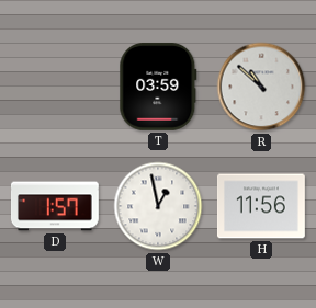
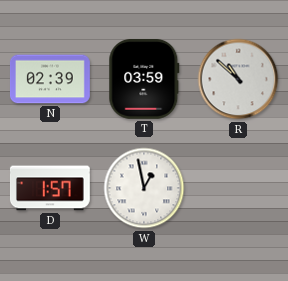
N: none -> 02:39 (50, 79)
H: 11:56 -> none (261, 206)
